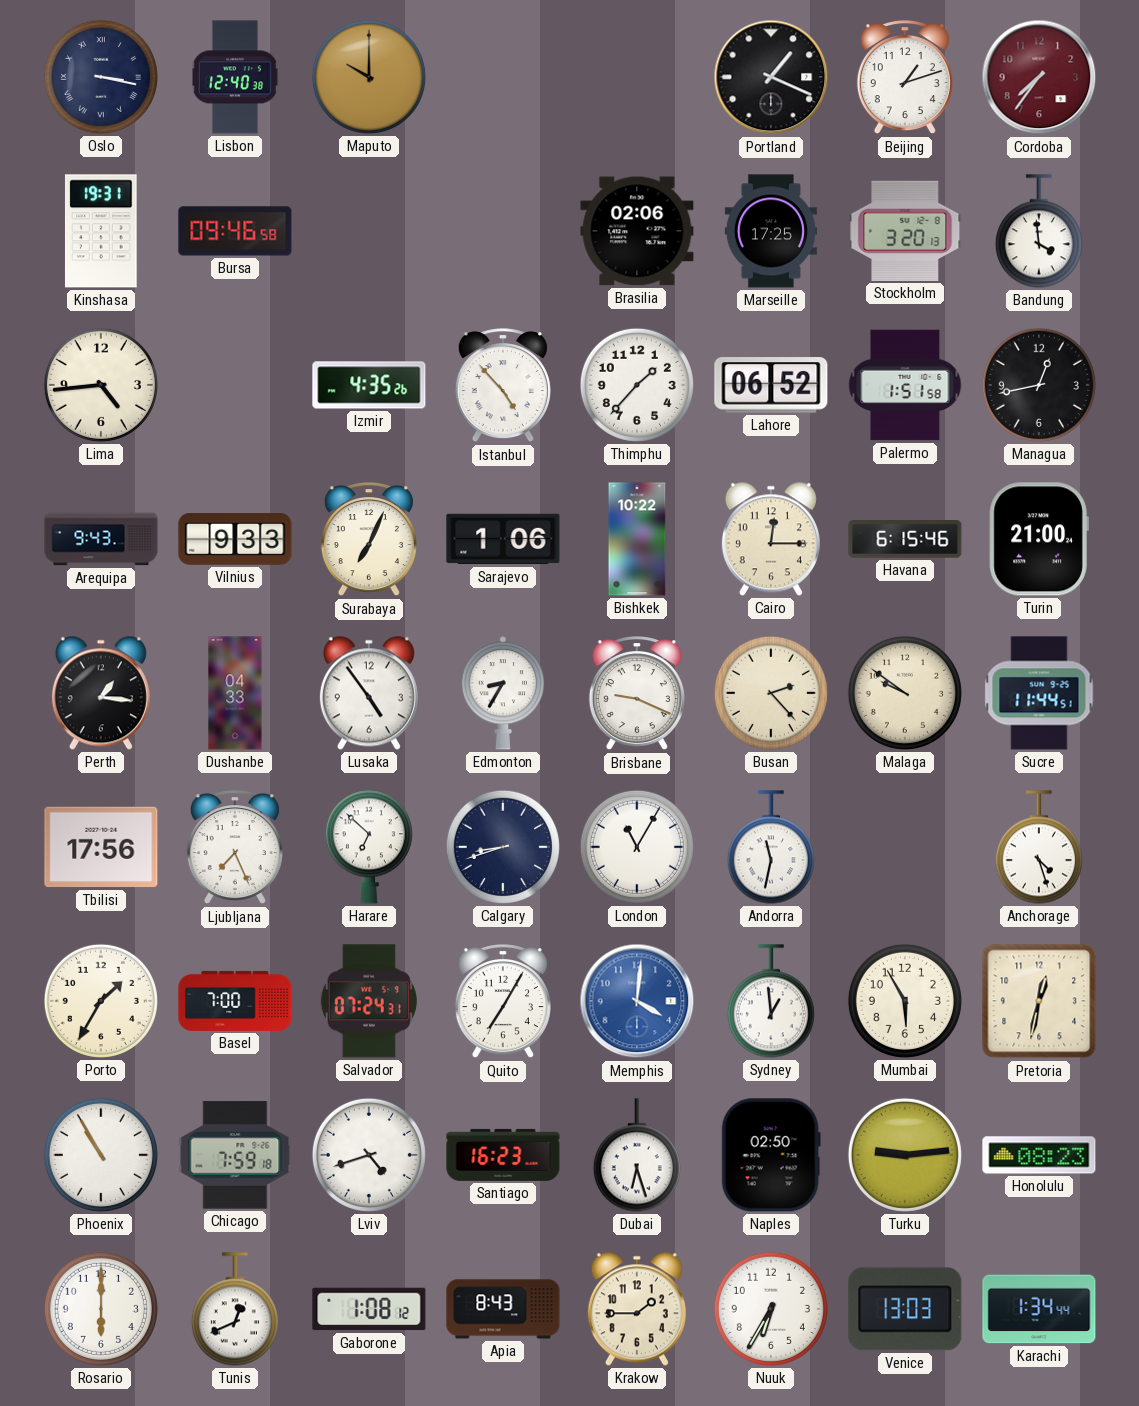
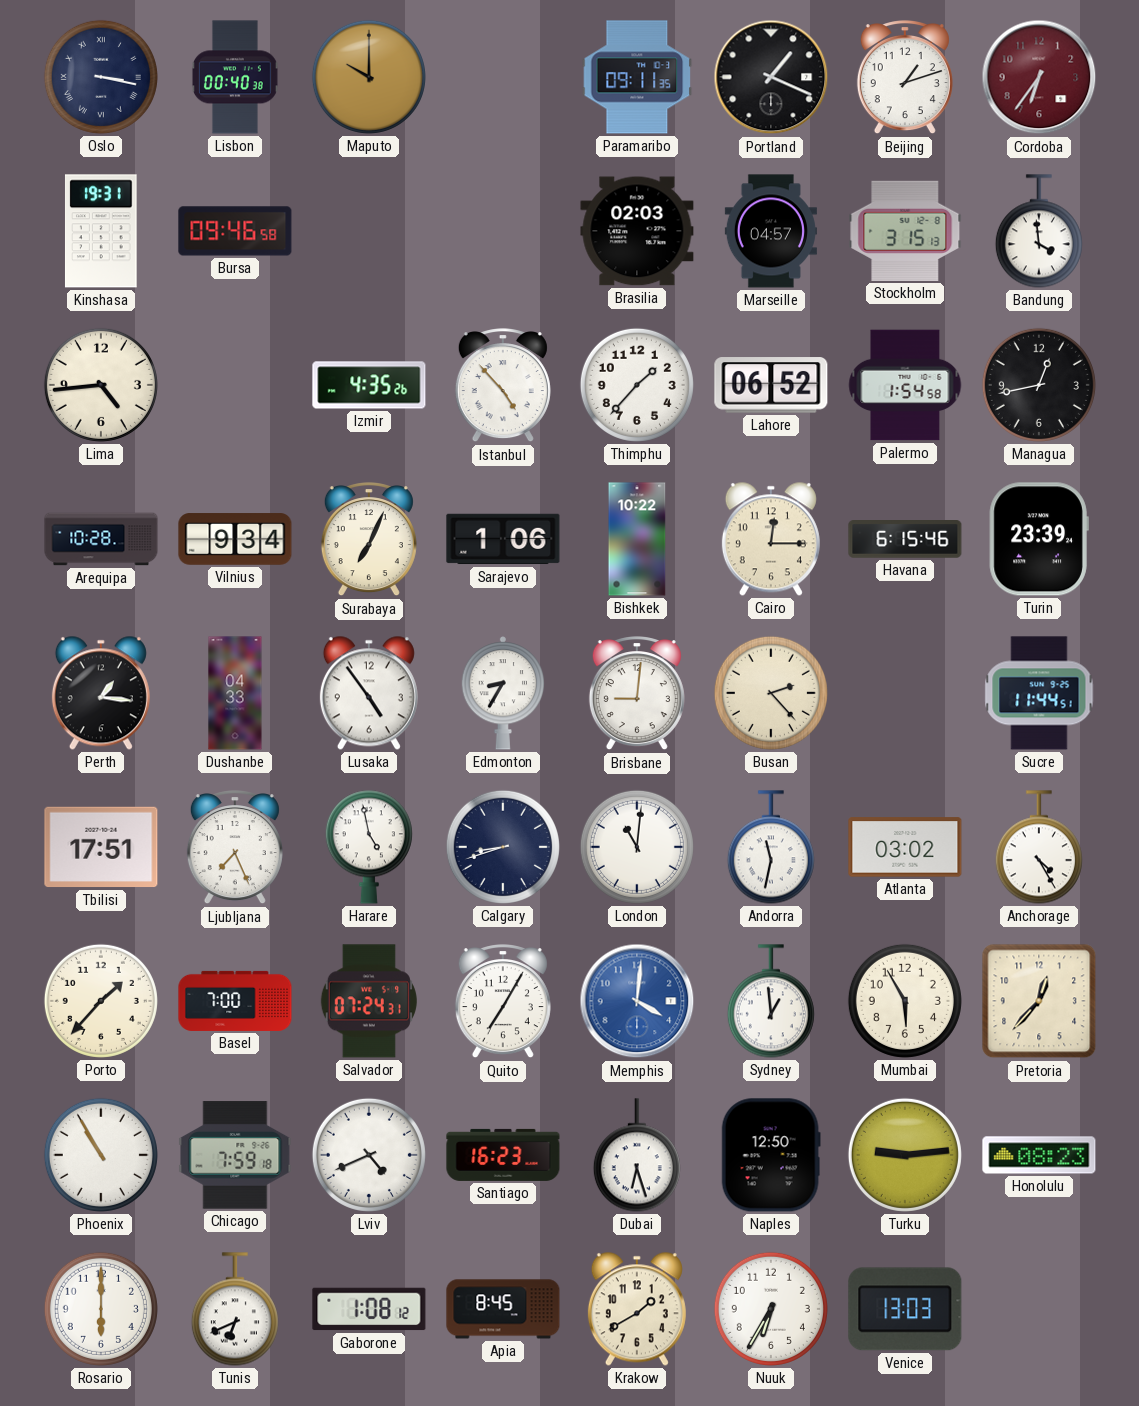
Lisbon: 12:40 -> 00:40 (235, 77)
Paramaribo: none -> 09:11 (637, 77)
Cordoba: 7:36 -> 6:36 (1039, 77)
Brasilia: 02:06 -> 02:03 (637, 231)
Marseille: 17:25 -> 04:57 (771, 231)
Stockholm: 3:20 -> 3:15 (905, 231)
Palermo: 1:51 -> 1:54 (905, 385)
Arequipa: 9:43 -> 10:28 (101, 539)
Vilnius: 9:33 -> 9:34 (235, 539)
Turin: 21:00 -> 23:39 (1039, 539)
Brisbane: 9:19 -> 9:01 (637, 694)
Malaga: 9:51 -> none (905, 693)
Tbilisi: 17:56 -> 17:51 (101, 847)
Harare: 6:52 -> 4:58 (369, 847)
London: 11:05 -> 11:01 (637, 847)
Atlanta: none -> 03:02 (905, 847)
Anchorage: 4:27 -> 4:25 (1039, 847)
Porto: 1:35 -> 1:37 (101, 1001)
Pretoria: 12:32 -> 12:37 (1039, 1001)
Lviv: 4:42 -> 4:41 (369, 1155)
Naples: 02:50 -> 12:50 (771, 1155)
Tunis: 12:41 -> 6:41 (235, 1309)
Apia: 8:43 -> 8:45 (503, 1309)
Krakow: 1:45 -> 1:40 (637, 1309)
Karachi: 1:34 -> none (1039, 1309)
